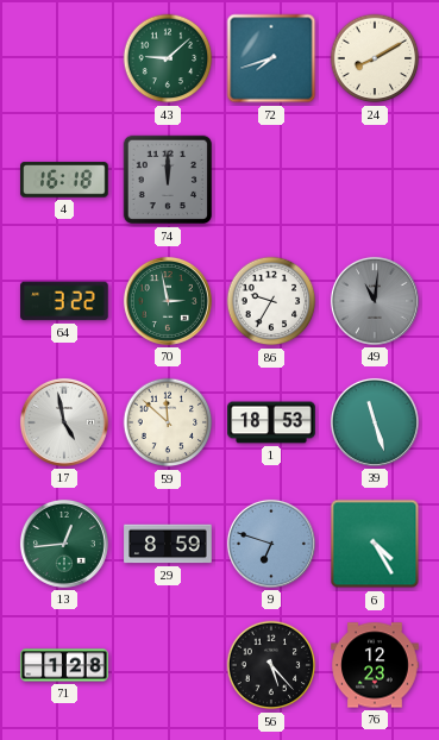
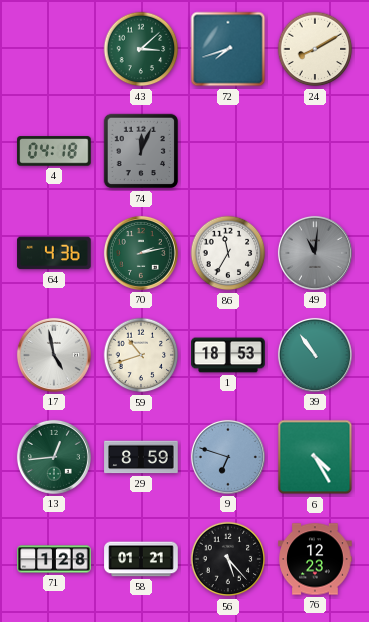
43: 9:08 -> 3:08 (141, 49)
4: 16:18 -> 04:18 (54, 151)
74: 12:00 -> 12:04 (141, 151)
64: 3:22 -> 4:36 (54, 253)
70: 2:58 -> 2:13 (141, 253)
86: 9:35 -> 11:35 (228, 253)
59: 11:52 -> 10:42 (141, 355)
39: 11:27 -> 10:54 (315, 355)
58: none -> 01:21 (141, 559)
